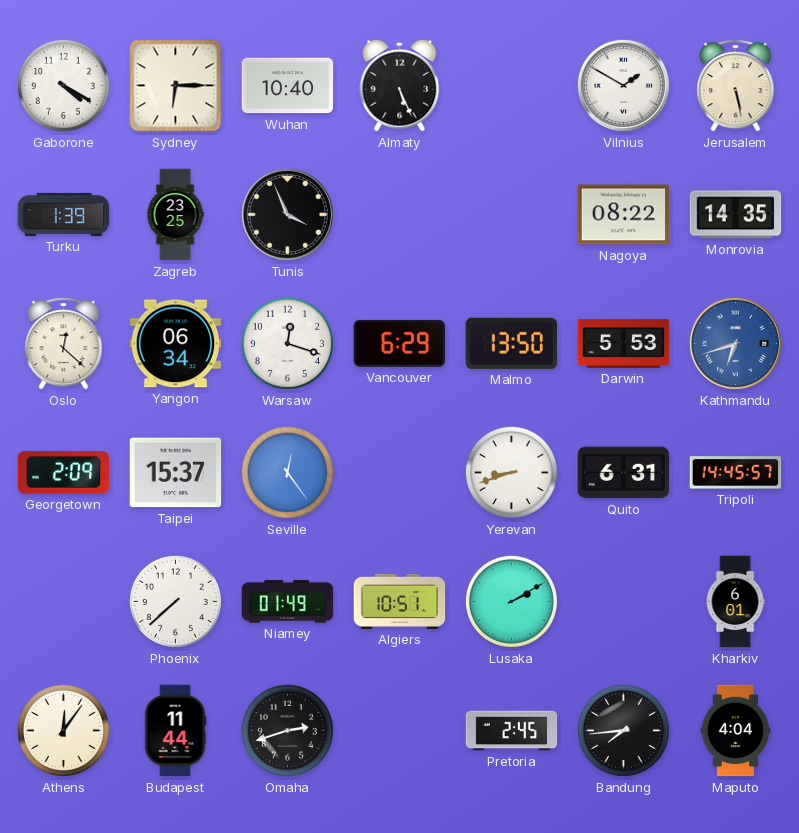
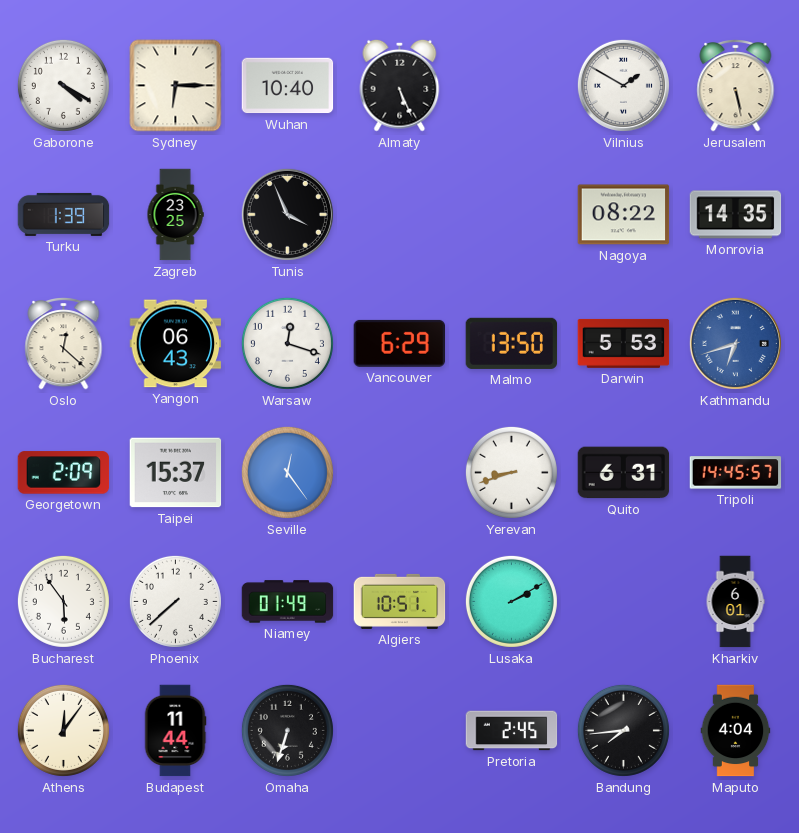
Yangon: 06:34 -> 06:43 (176, 344)
Bucharest: none -> 5:54 (63, 601)
Omaha: 2:42 -> 6:33 (287, 730)
